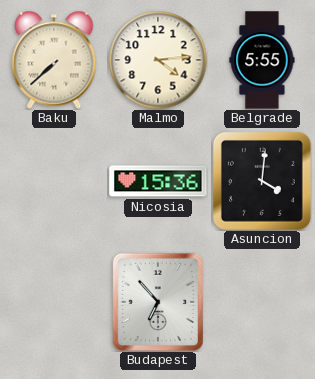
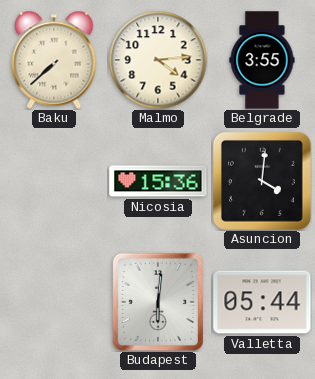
Belgrade: 5:55 -> 3:55 (262, 60)
Budapest: 6:53 -> 6:01 (158, 302)
Valletta: none -> 05:44 (262, 302)
